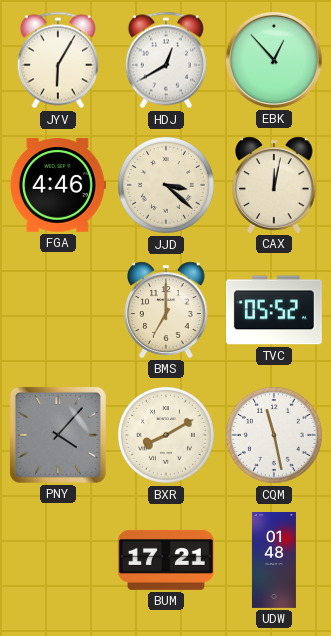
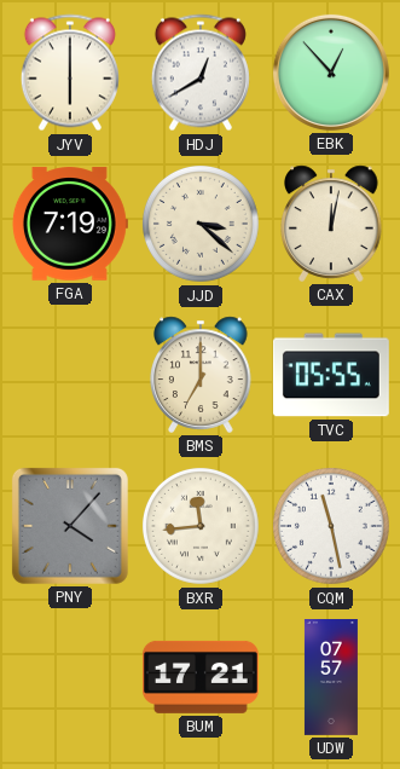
JYV: 6:05 -> 6:00 (70, 73)
FGA: 4:46 -> 7:19 (70, 224)
TVC: 05:52 -> 05:55 (331, 375)
BXR: 8:10 -> 11:44 (201, 526)
UDW: 01:48 -> 07:57 (331, 678)
